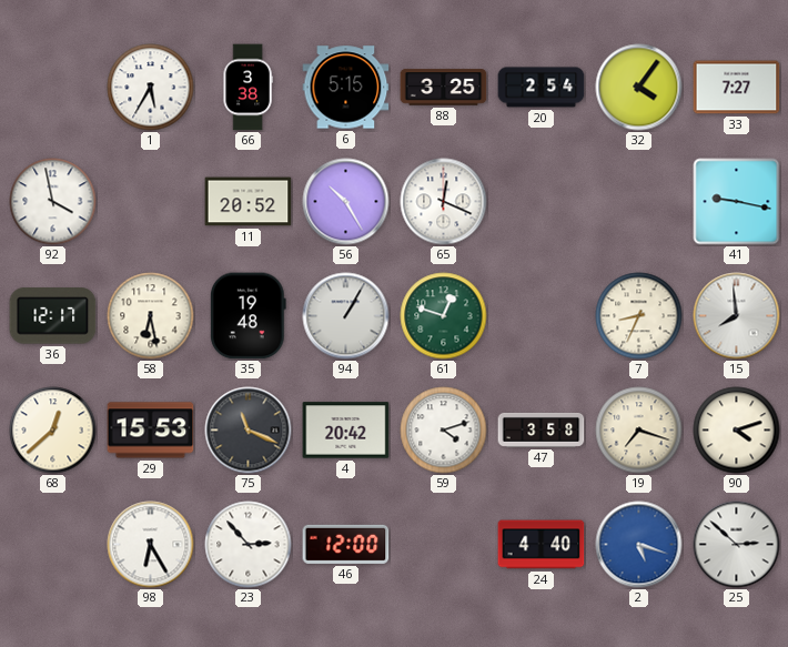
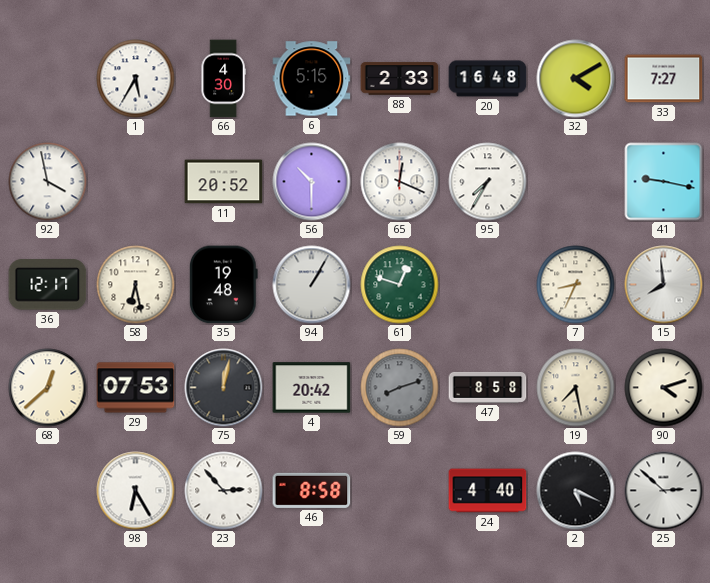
66: 3:38 -> 4:30 (223, 79)
88: 3:25 -> 2:33 (400, 79)
20: 2:54 -> 16:48 (488, 79)
32: 4:06 -> 4:10 (576, 79)
56: 10:25 -> 10:30 (312, 182)
95: none -> 7:35 (488, 182)
29: 15:53 -> 07:53 (136, 388)
75: 11:19 -> 12:02 (224, 388)
59: 4:12 -> 8:12 (400, 388)
59 dial: white -> grey (400, 388)
47: 3:58 -> 8:58 (488, 387)
19: 7:18 -> 7:28 (576, 388)
46: 12:00 -> 8:58 (312, 490)
2: 5:18 -> 5:19 (576, 491)
2 dial: blue -> black (576, 491)
